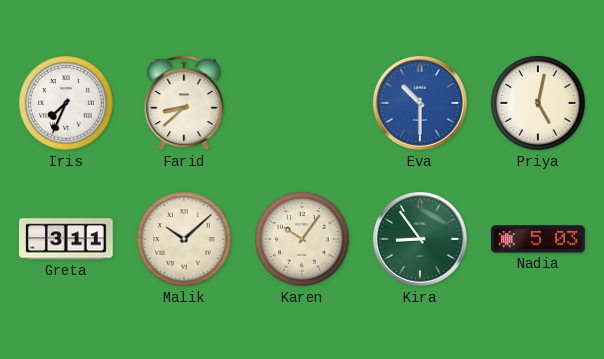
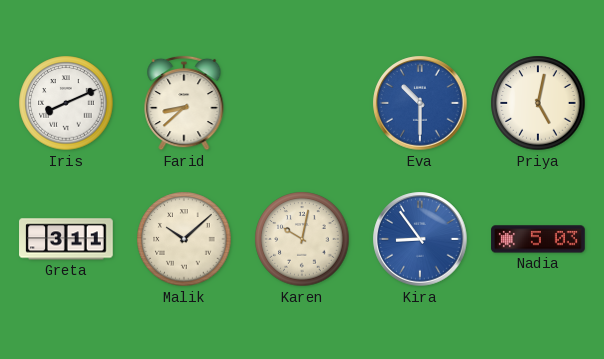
Iris: 7:34 -> 8:11 (66, 103)
Karen: 10:06 -> 10:02 (302, 239)
Kira dial: green -> blue (420, 239)
